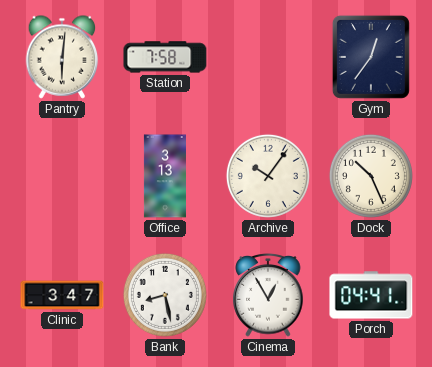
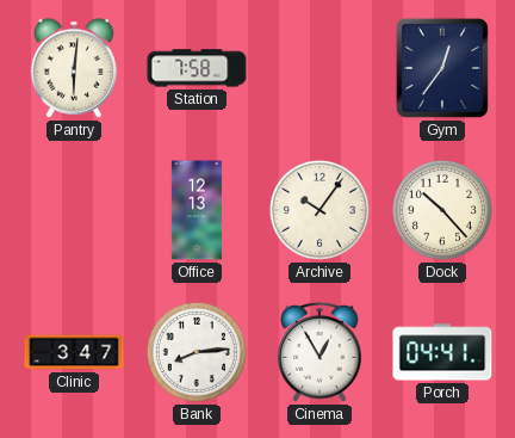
Office: 3:13 -> 12:13 (197, 210)
Dock: 10:26 -> 10:23 (442, 210)
Bank: 8:28 -> 8:14 (197, 352)
